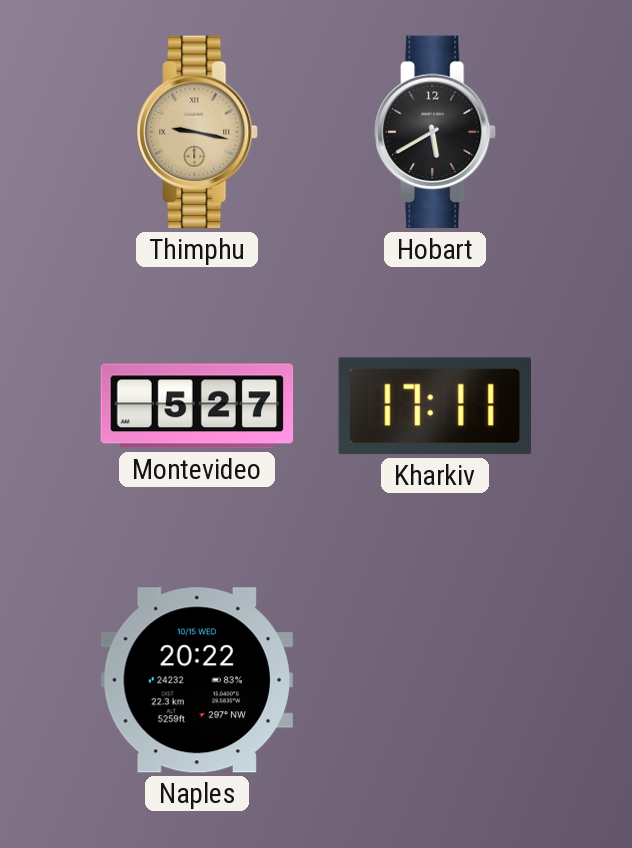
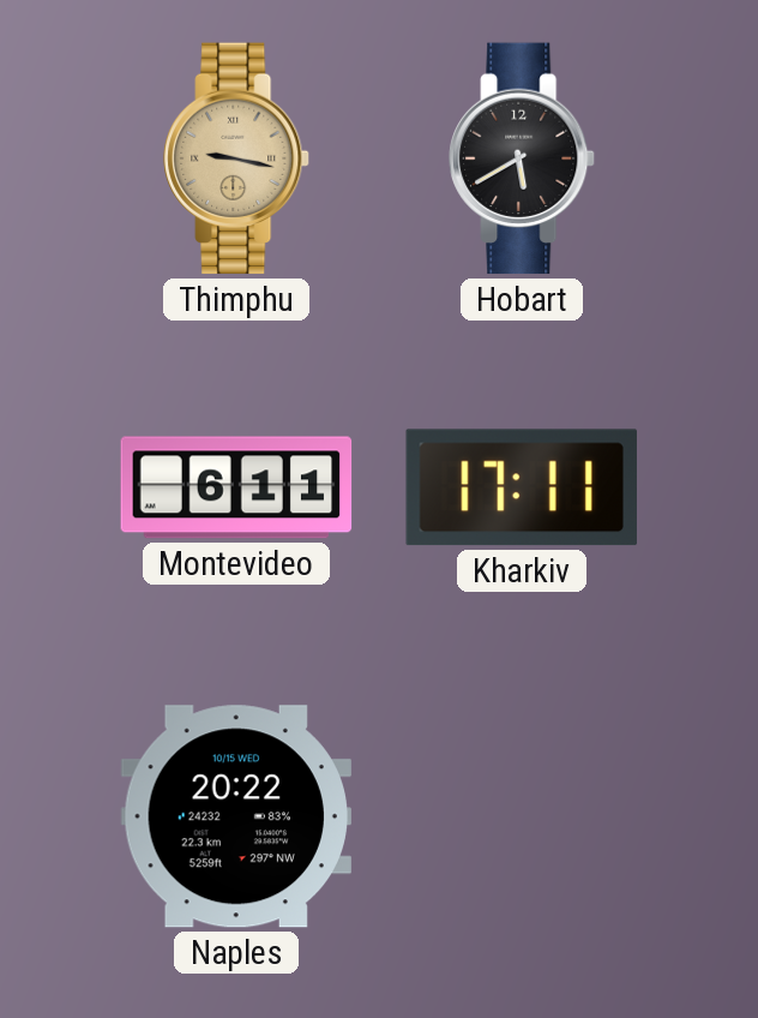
Montevideo: 5:27 -> 6:11 (236, 487)
